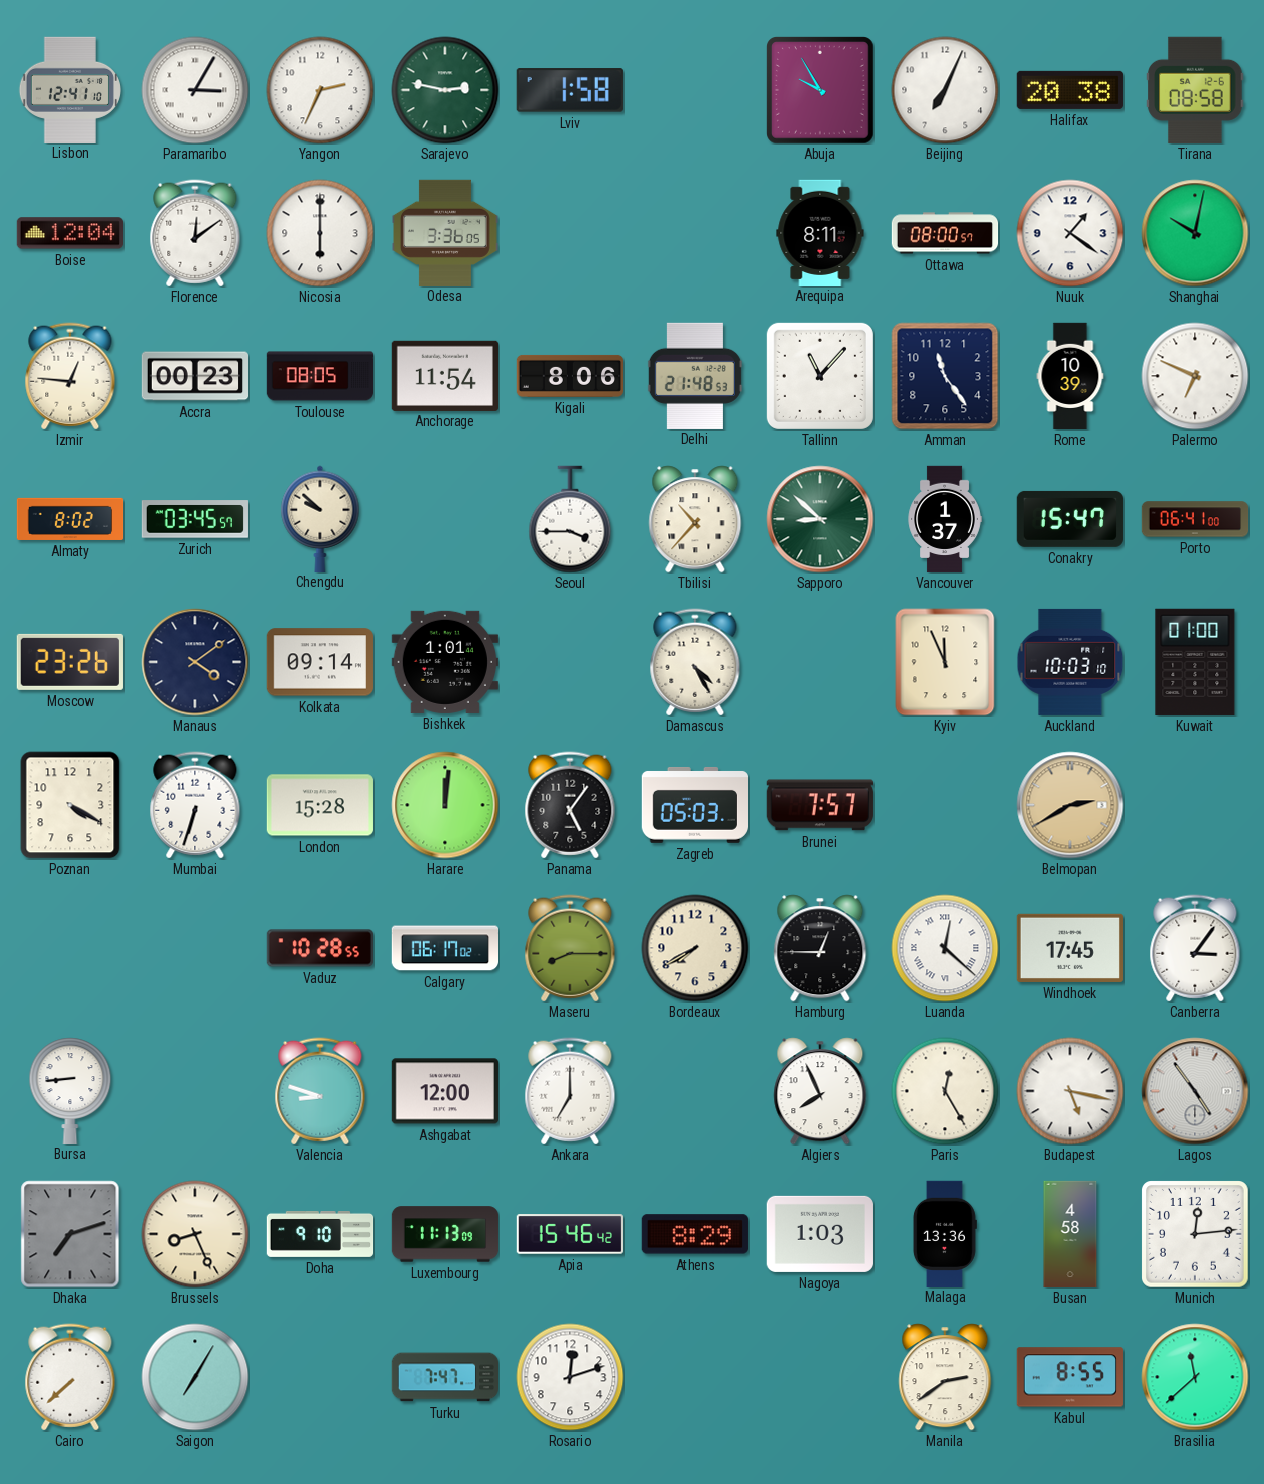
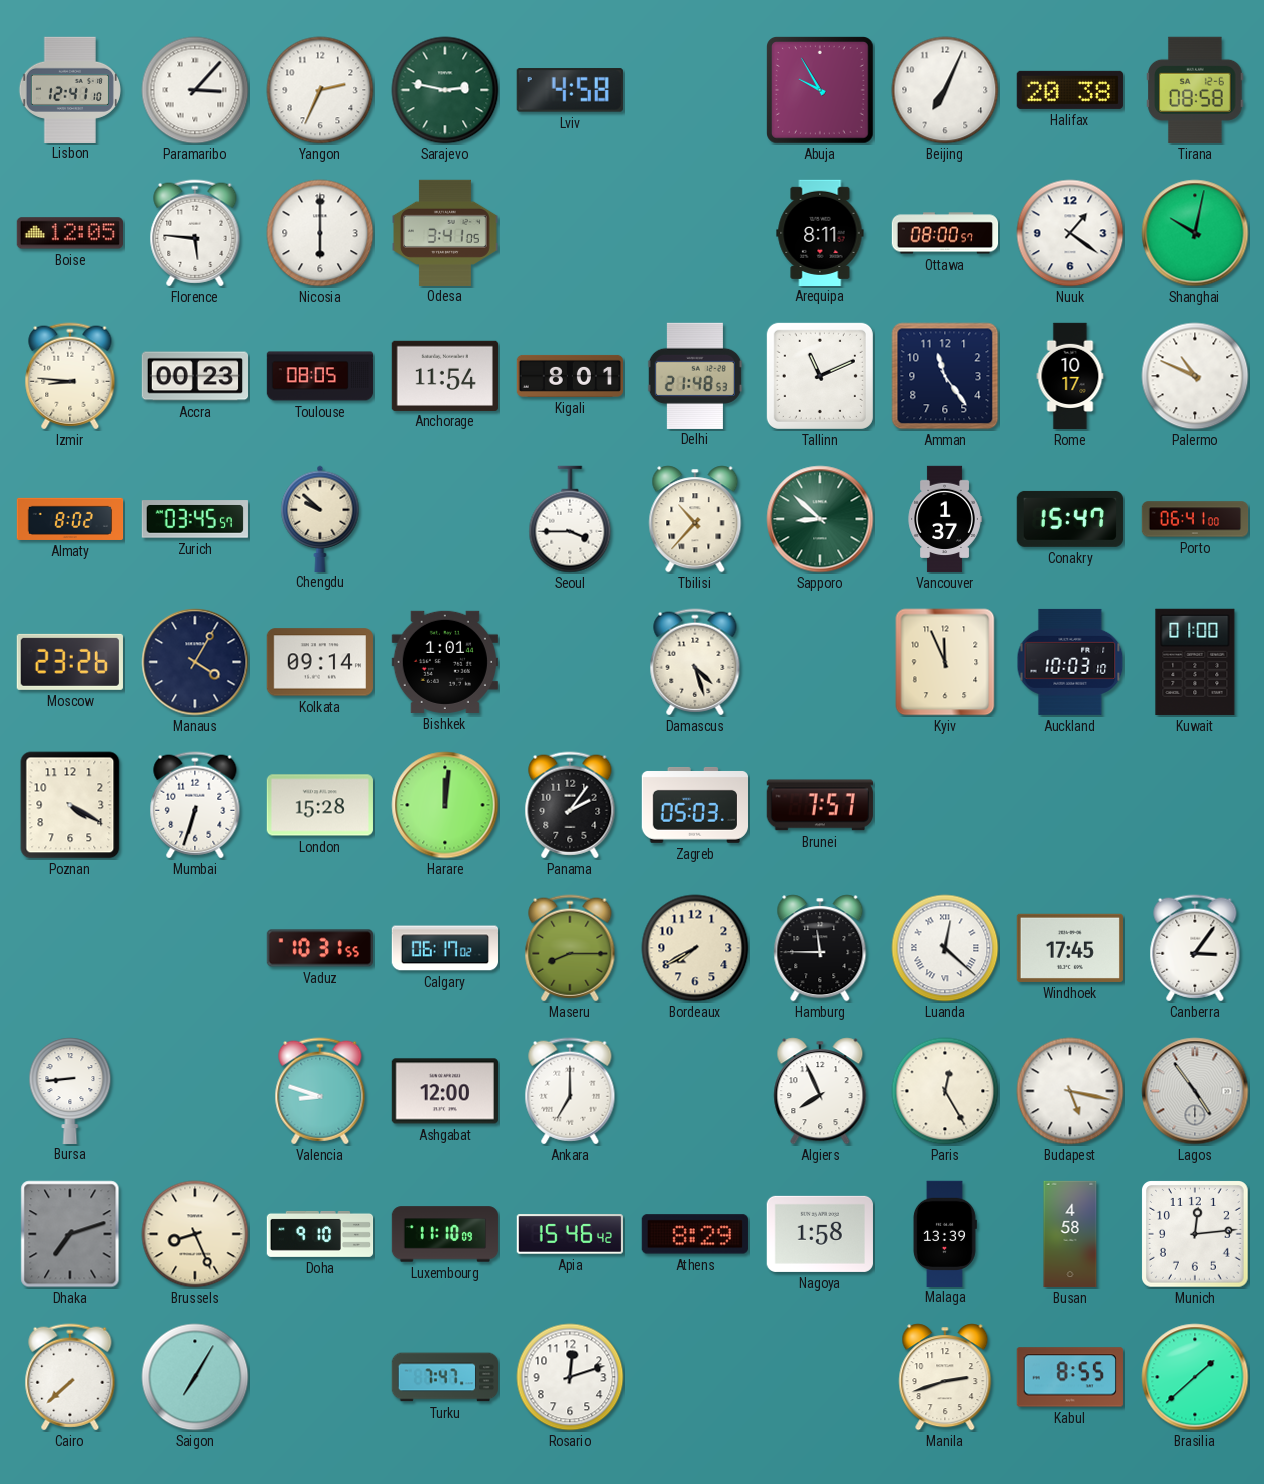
Paramaribo: 3:05 -> 3:07 (195, 90)
Lviv: 1:58 -> 4:58 (570, 90)
Boise: 12:04 -> 12:05 (69, 233)
Florence: 12:09 -> 5:46 (195, 233)
Odesa: 3:36 -> 3:41 (446, 232)
Izmir: 12:46 -> 8:46 (70, 376)
Kigali: 8:06 -> 8:01 (570, 376)
Tallinn: 11:07 -> 11:11 (820, 376)
Rome: 10:39 -> 10:17 (1070, 376)
Palermo: 6:49 -> 10:49 (1195, 376)
Manaus: 4:09 -> 4:05 (195, 662)
Damascus: 4:25 -> 4:27 (695, 662)
Panama: 5:06 -> 2:06 (570, 805)
Belmopan: 2:40 -> none (1070, 805)
Vaduz: 10:28 -> 10:31 (319, 948)
Hamburg: 12:45 -> 11:45 (820, 948)
Luxembourg: 11:13 -> 11:10 (445, 1234)
Nagoya: 1:03 -> 1:58 (820, 1234)
Malaga: 13:36 -> 13:39 (944, 1233)
Manila: 2:39 -> 2:42 (945, 1377)
Brasilia: 11:38 -> 1:38 (1195, 1377)
